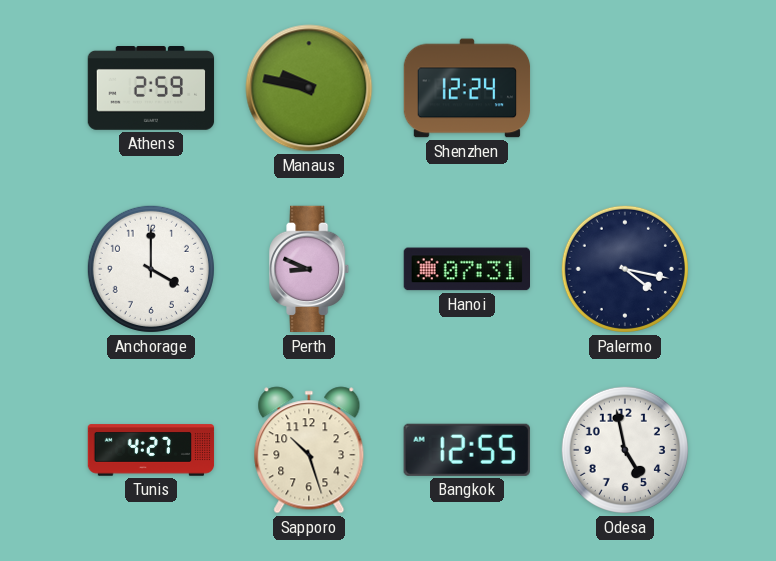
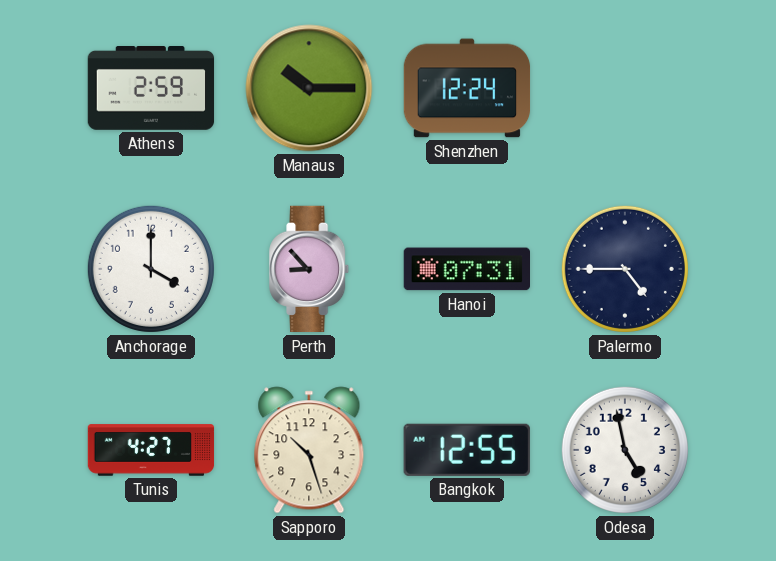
Manaus: 9:47 -> 10:15 (309, 88)
Perth: 8:49 -> 8:53 (310, 269)
Palermo: 4:17 -> 4:45 (625, 269)
